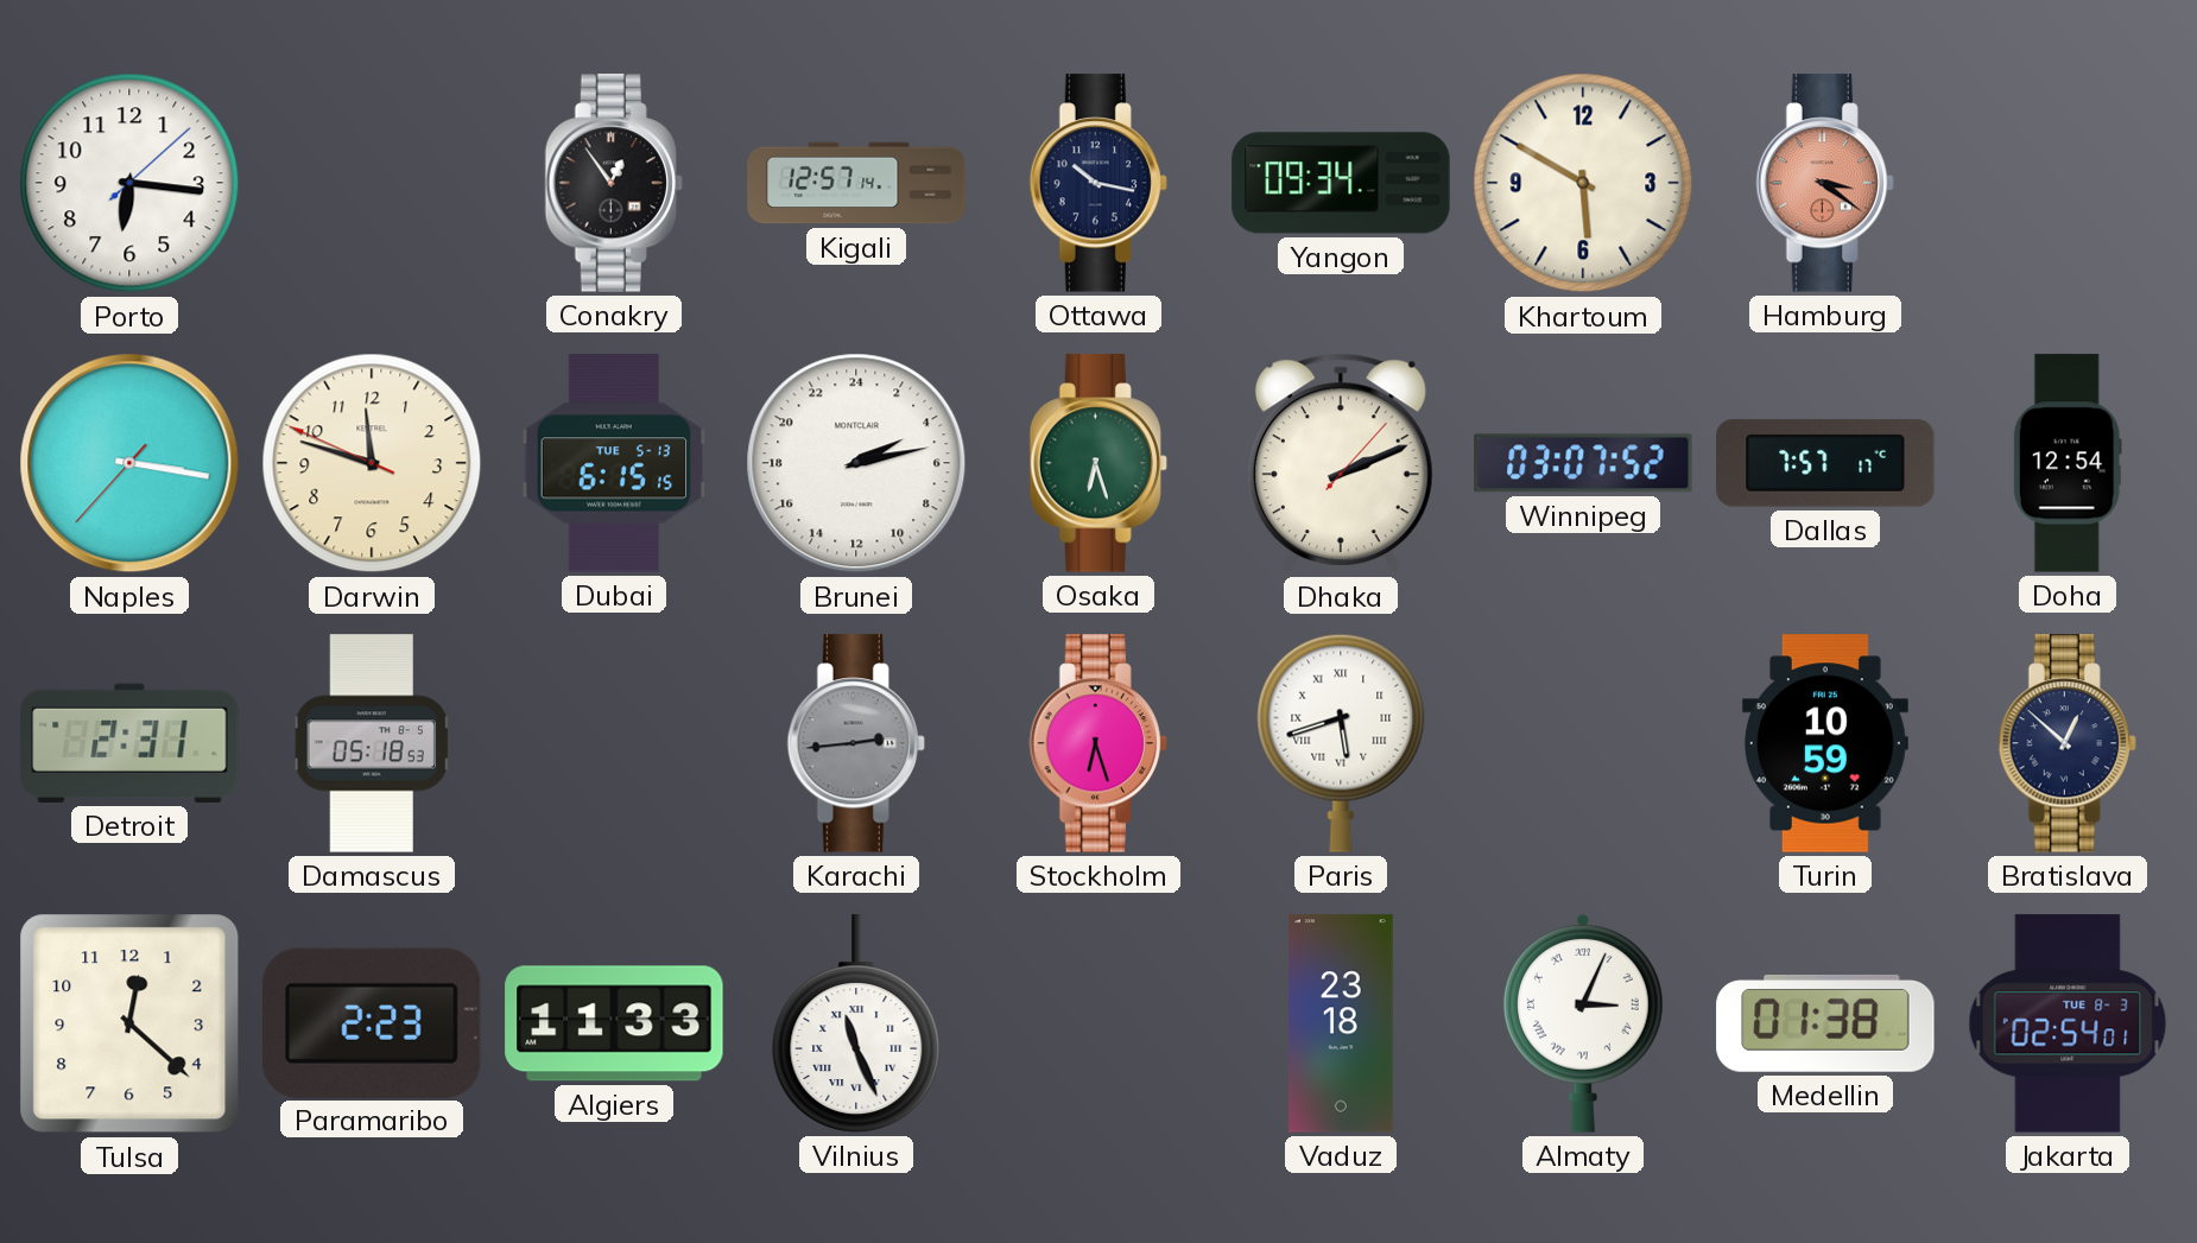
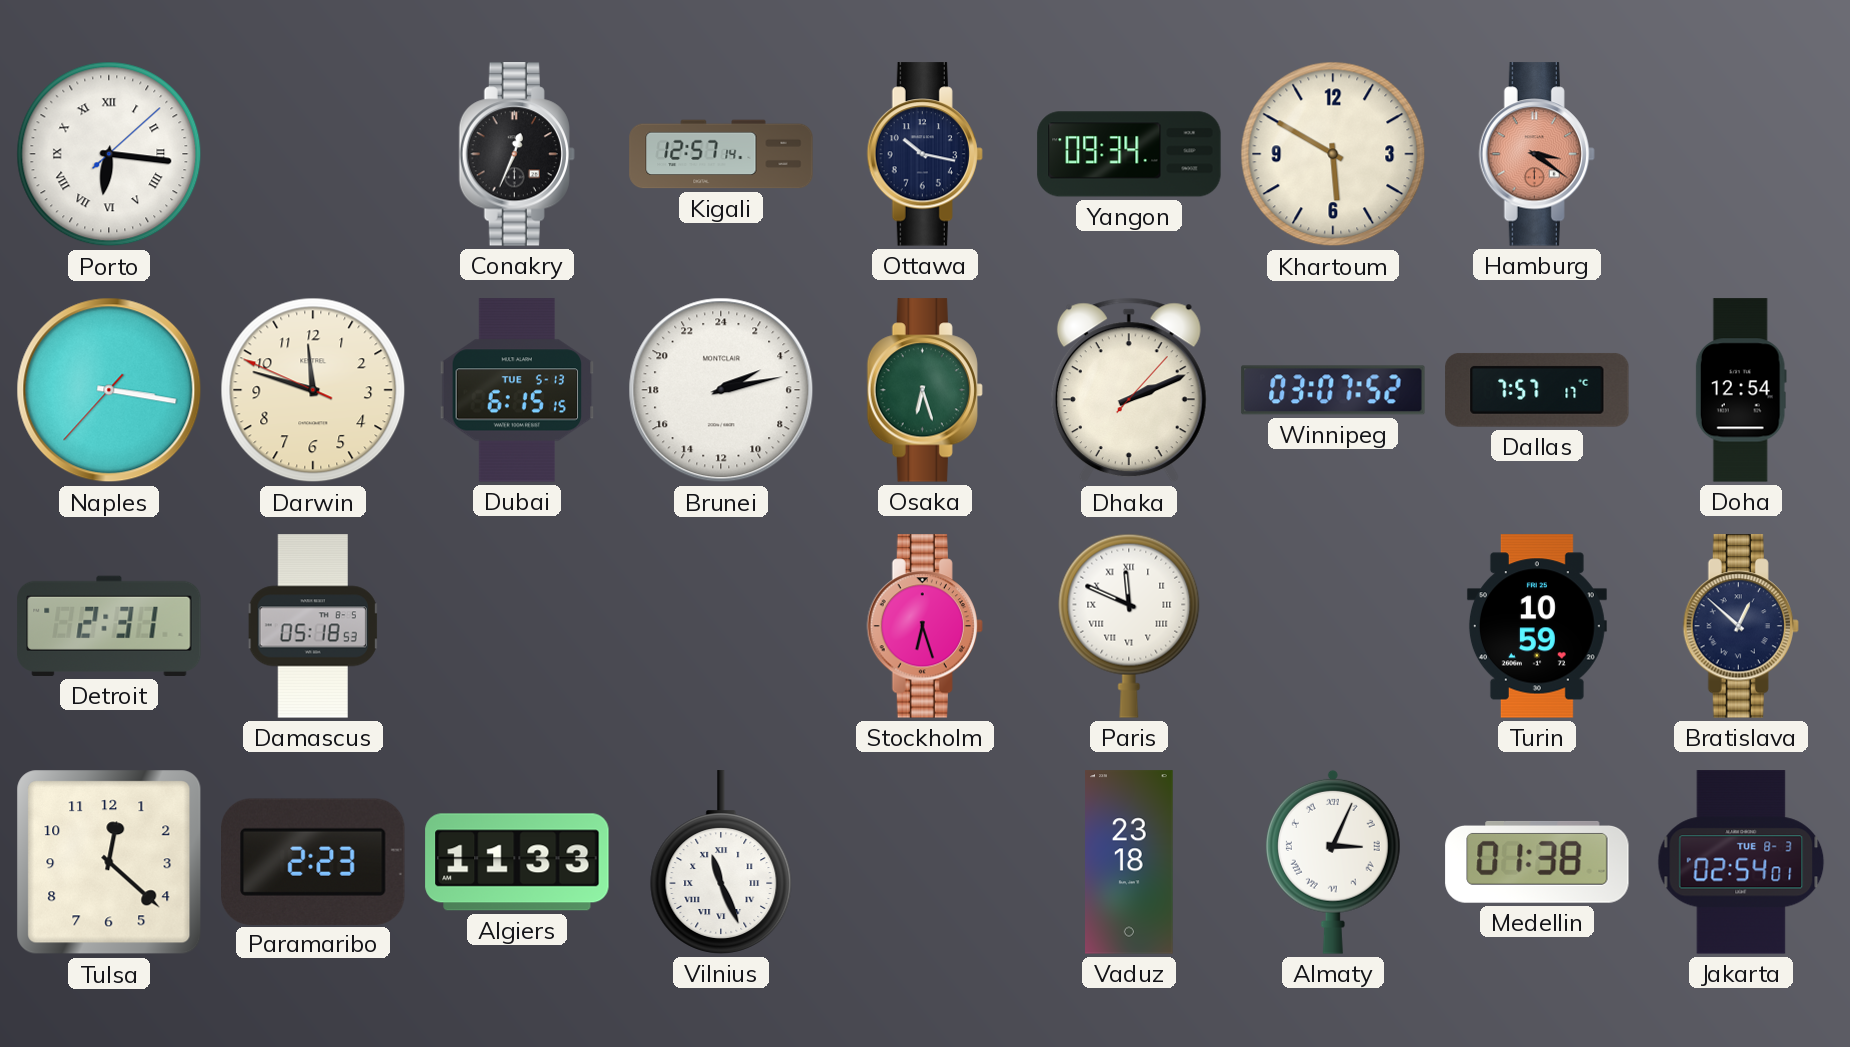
Porto numerals: Arabic -> Roman (109, 154)
Conakry: 12:54 -> 12:34 (517, 154)
Karachi: 2:44 -> none (856, 743)
Paris: 5:42 -> 11:49 (1129, 626)
